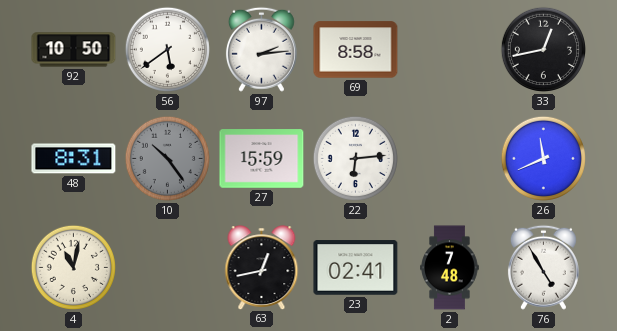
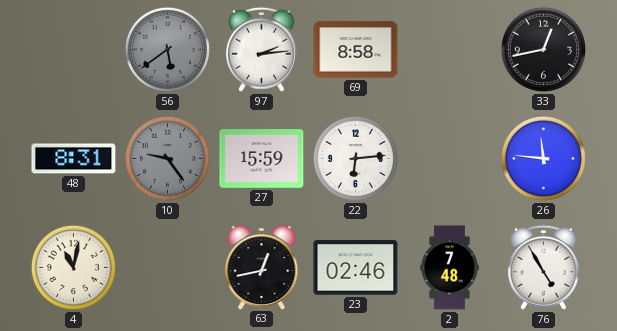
92: 10:50 -> none (74, 50)
56 dial: white -> grey (167, 49)
10: 10:24 -> 9:24 (167, 158)
26: 11:41 -> 11:46 (543, 158)
23: 02:41 -> 02:46 (356, 268)
